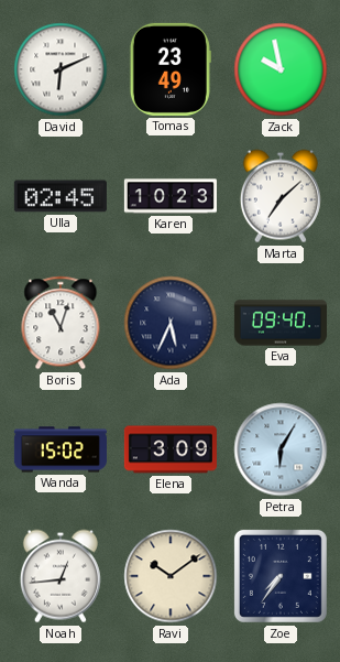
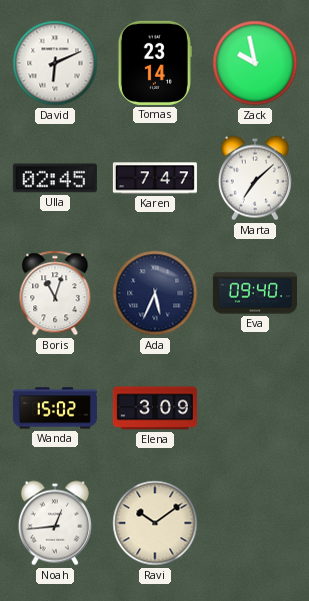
Tomas: 23:49 -> 23:14 (155, 63)
Karen: 10:23 -> 7:47 (155, 178)
Petra: 6:05 -> none (281, 449)
Zoe: 7:36 -> none (281, 576)
